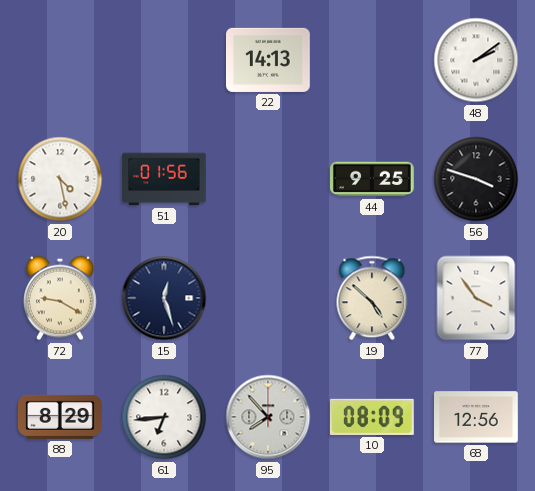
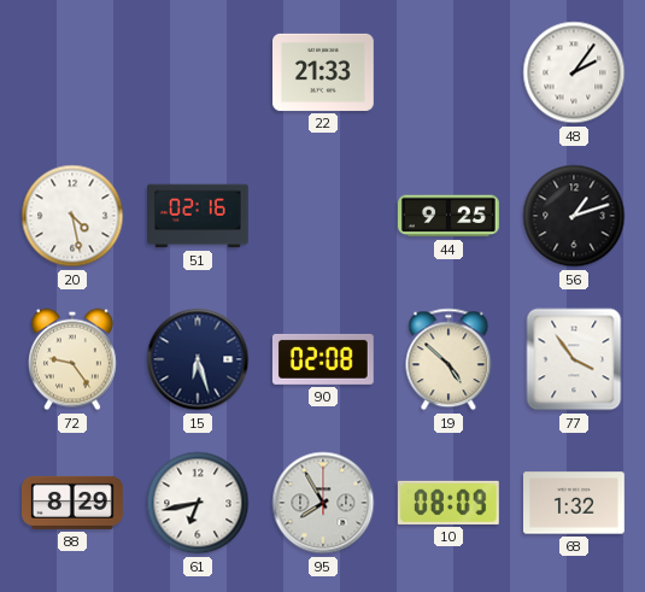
22: 14:13 -> 21:33 (324, 72)
48: 2:09 -> 2:06 (574, 72)
51: 01:56 -> 02:16 (199, 216)
56: 3:48 -> 1:12 (574, 216)
72: 9:20 -> 9:24 (72, 359)
15: 12:27 -> 6:27 (198, 359)
90: none -> 02:08 (323, 359)
61: 6:44 -> 6:43 (198, 503)
95: 7:53 -> 7:55 (323, 503)
68: 12:56 -> 1:32 (575, 503)
